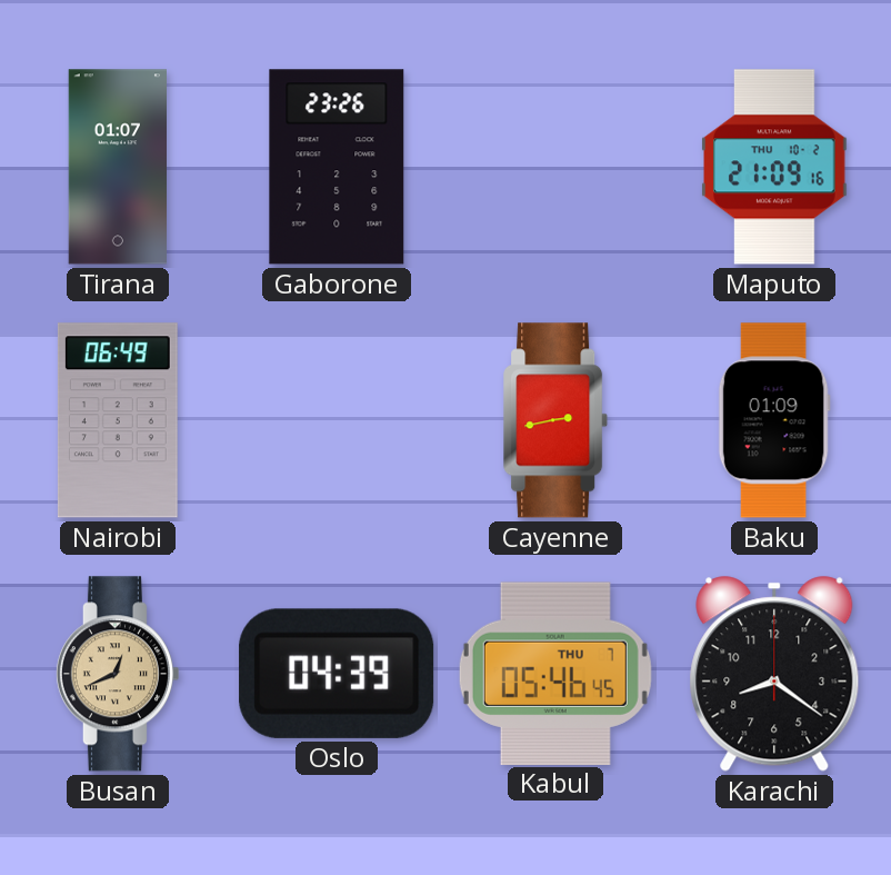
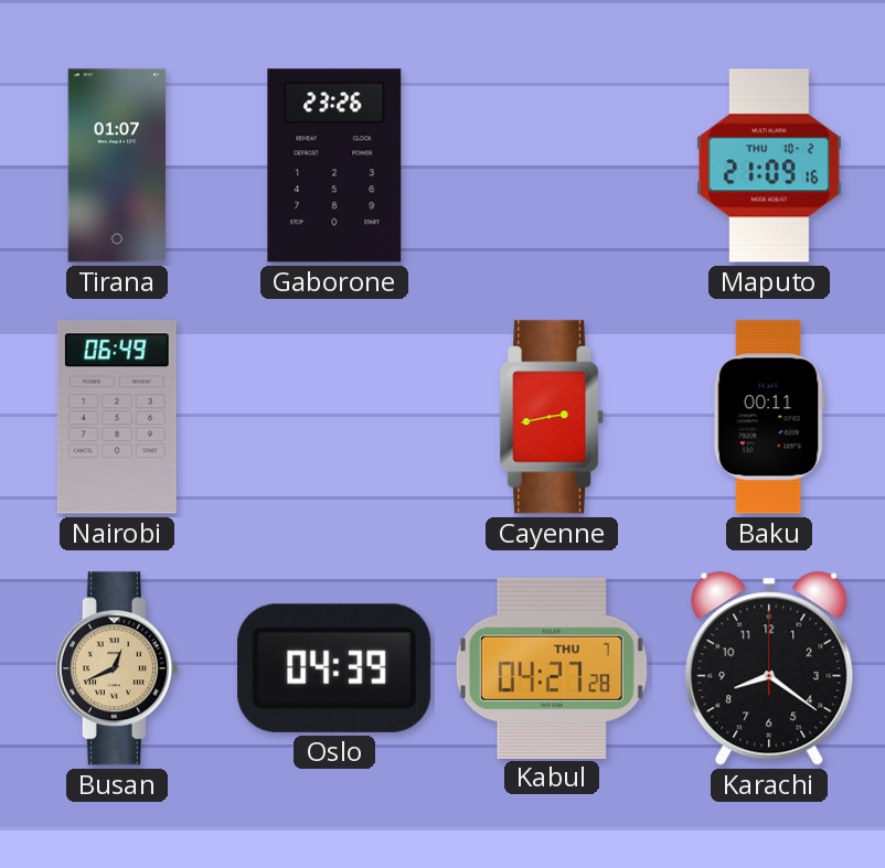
Baku: 01:09 -> 00:11 (769, 417)
Kabul: 05:46 -> 04:27 (552, 667)
